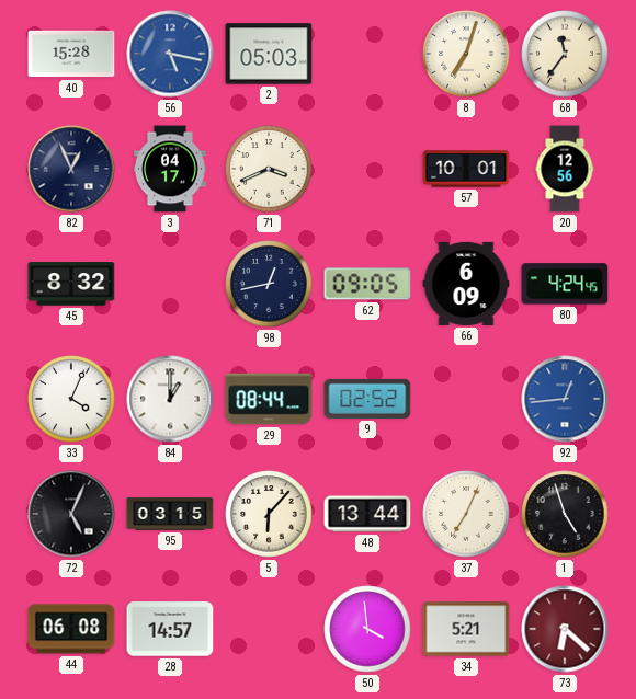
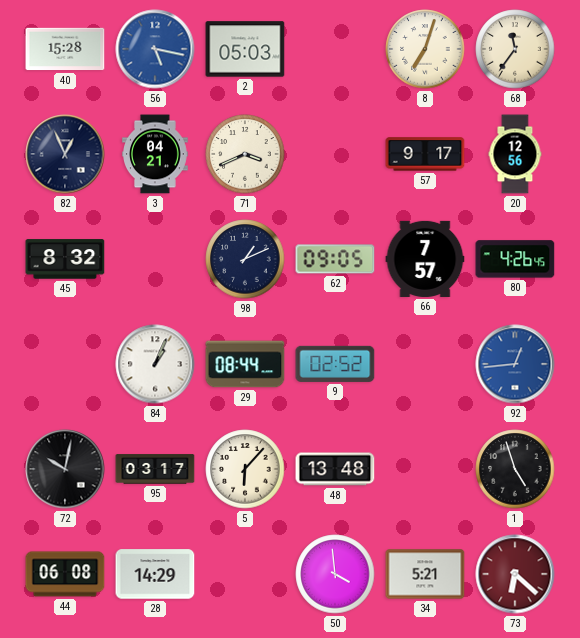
3: 04:17 -> 04:21 (156, 154)
57: 10:01 -> 9:17 (425, 154)
98: 12:43 -> 1:11 (245, 259)
66: 6:09 -> 7:57 (425, 259)
80: 4:24 -> 4:26 (515, 259)
33: 4:04 -> none (71, 399)
84: 1:00 -> 1:04 (155, 364)
72: 5:04 -> 10:02 (65, 469)
95: 03:15 -> 03:17 (155, 469)
48: 13:44 -> 13:48 (335, 469)
37: 7:04 -> none (466, 514)
28: 14:57 -> 14:29 (155, 574)
